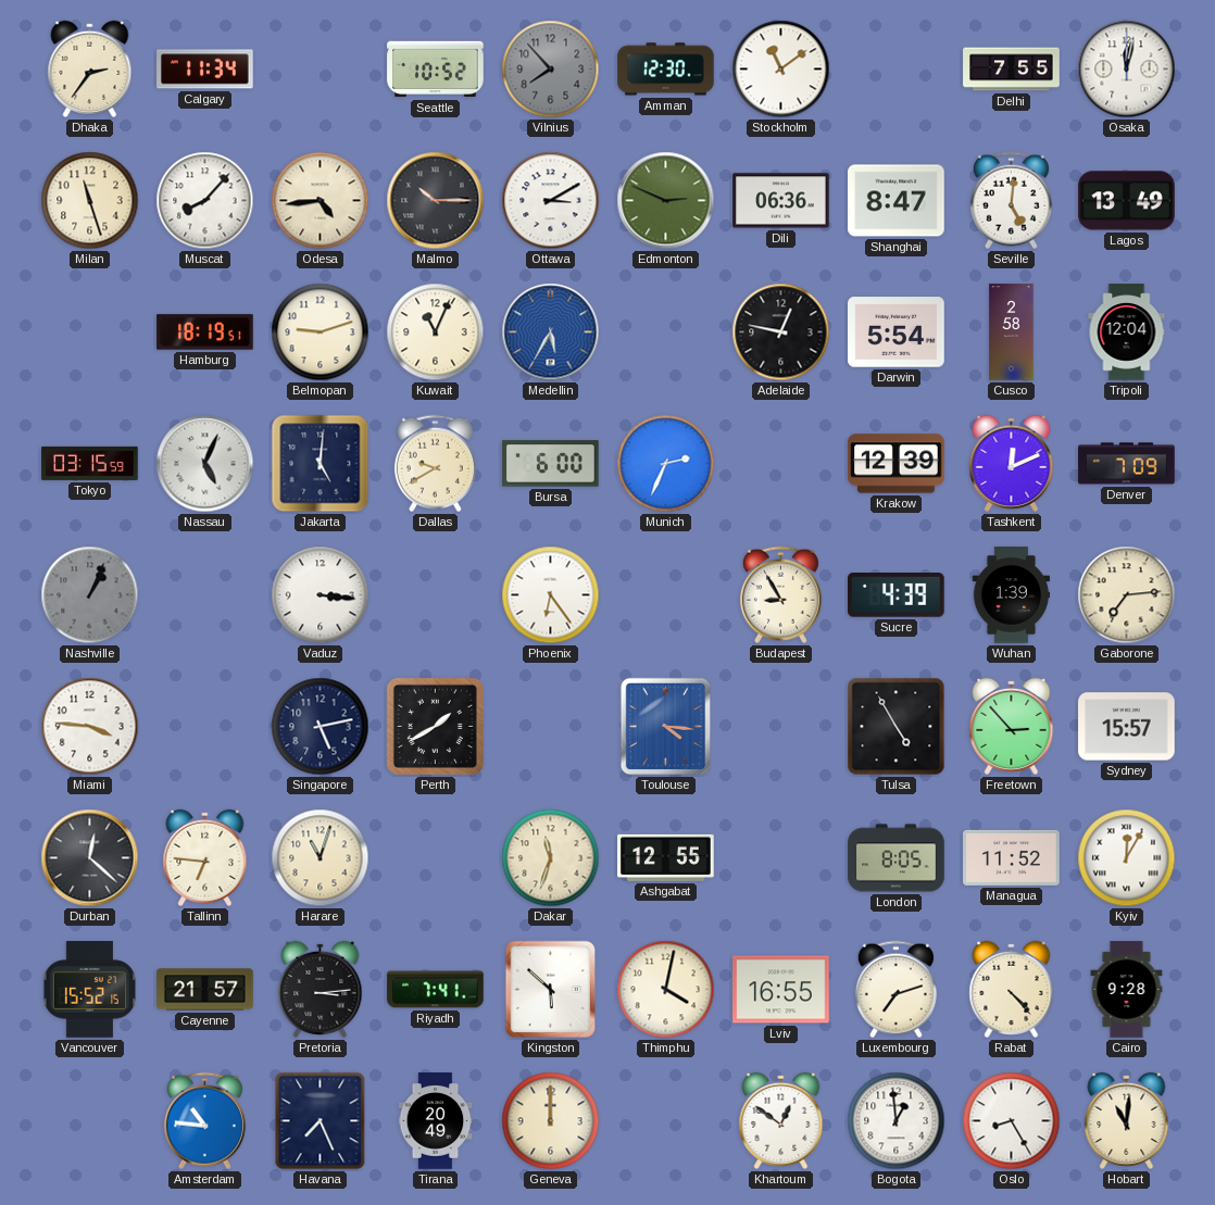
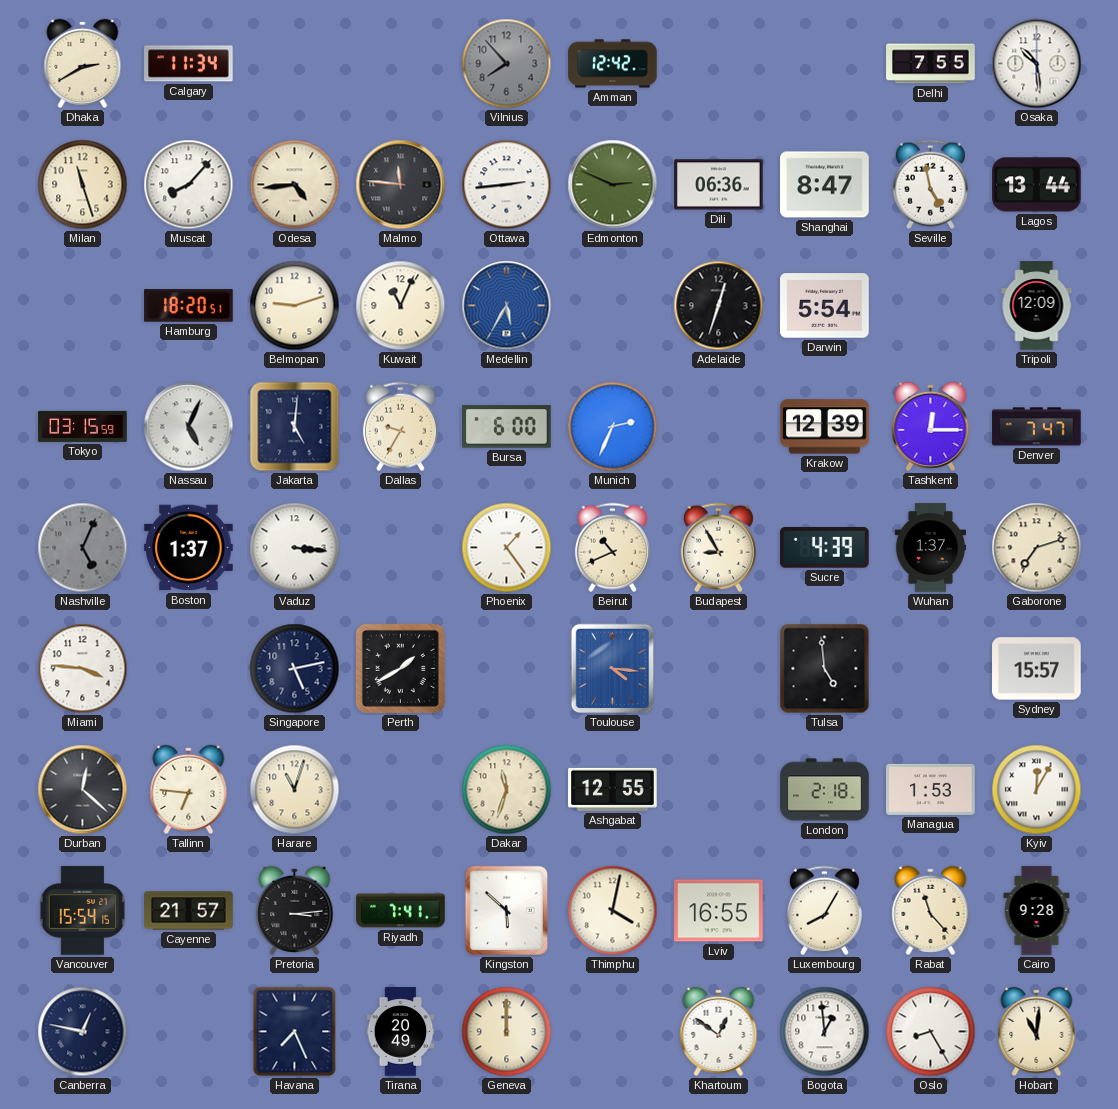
Dhaka: 2:36 -> 2:40 (83, 63)
Seattle: 10:52 -> none (436, 70)
Amman: 12:30 -> 12:42 (613, 64)
Stockholm: 11:09 -> none (781, 70)
Osaka: 12:02 -> 10:29 (1037, 64)
Malmo: 10:15 -> 11:46 (401, 185)
Ottawa: 3:10 -> 2:44 (507, 185)
Seville: 5:01 -> 4:58 (930, 185)
Lagos: 13:49 -> 13:44 (1037, 185)
Hamburg: 18:19 -> 18:20 (189, 306)
Adelaide: 12:47 -> 12:33 (719, 306)
Cusco: 2:58 -> none (1012, 332)
Tripoli: 12:04 -> 12:09 (1037, 306)
Dallas: 9:40 -> 9:35 (400, 427)
Tashkent: 12:11 -> 12:15 (931, 426)
Denver: 7:09 -> 7:47 (1037, 427)
Nashville: 1:04 -> 5:04 (83, 548)
Boston: none -> 1:37 (189, 548)
Phoenix: 6:24 -> 1:24 (507, 548)
Beirut: none -> 10:41 (612, 548)
Wuhan: 1:39 -> 1:37 (930, 548)
Gaborone: 7:14 -> 7:12 (1037, 548)
Tulsa: 4:55 -> 4:59 (825, 669)
Freetown: 2:53 -> none (1012, 726)
London: 8:05 -> 2:18 (825, 790)
Managua: 11:52 -> 1:53 (931, 789)
Vancouver: 15:52 -> 15:54 (83, 911)
Luxembourg: 7:12 -> 8:05 (824, 911)
Rabat: 4:23 -> 11:23 (931, 910)
Canberra: none -> 12:47 (83, 1032)
Amsterdam: 10:46 -> none (204, 1121)
